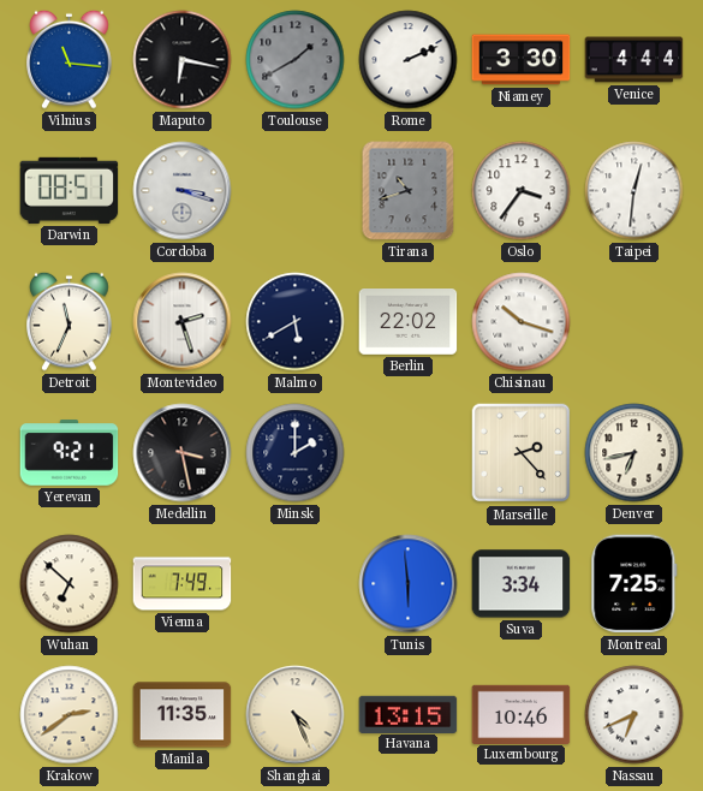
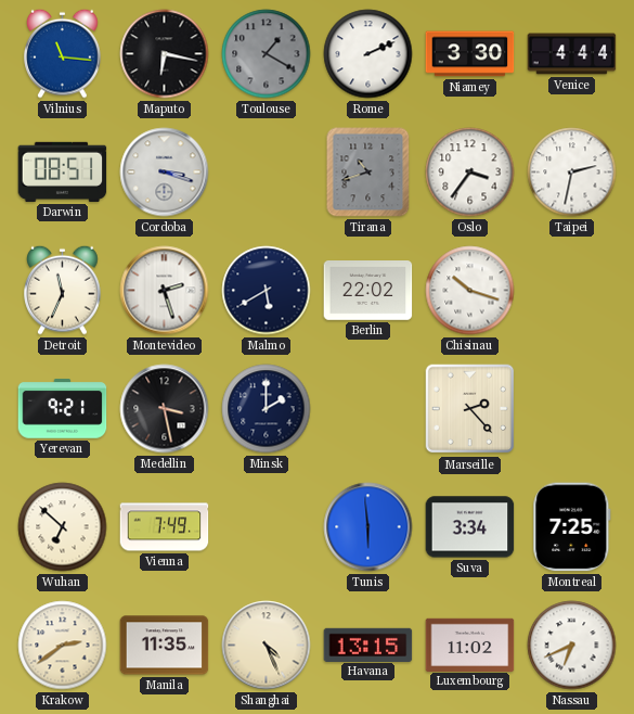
Toulouse: 1:40 -> 1:20 (267, 54)
Taipei: 12:31 -> 2:32 (572, 173)
Denver: 6:43 -> none (635, 453)
Luxembourg: 10:46 -> 11:02 (470, 645)
